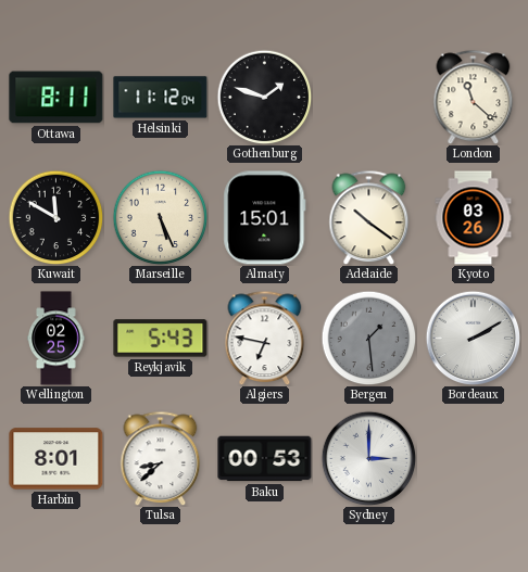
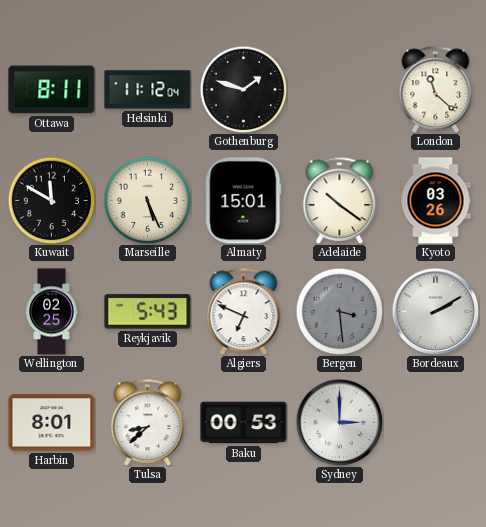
Algiers: 6:47 -> 6:49 (244, 311)
Bergen: 1:29 -> 3:29 (339, 311)
